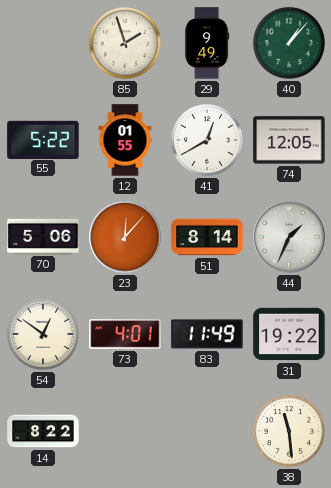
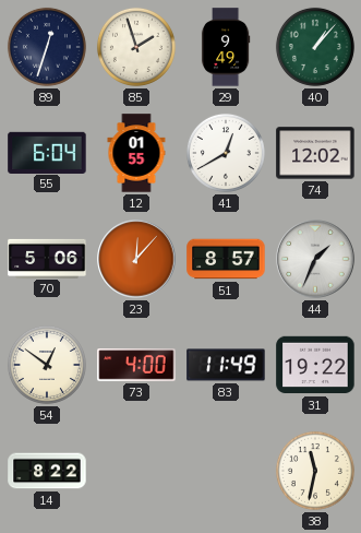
89: none -> 12:33 (47, 47)
55: 5:22 -> 6:04 (47, 152)
74: 12:05 -> 12:02 (315, 153)
51: 8:14 -> 8:57 (226, 259)
73: 4:01 -> 4:00 (136, 365)
38: 11:29 -> 11:32 (315, 471)
